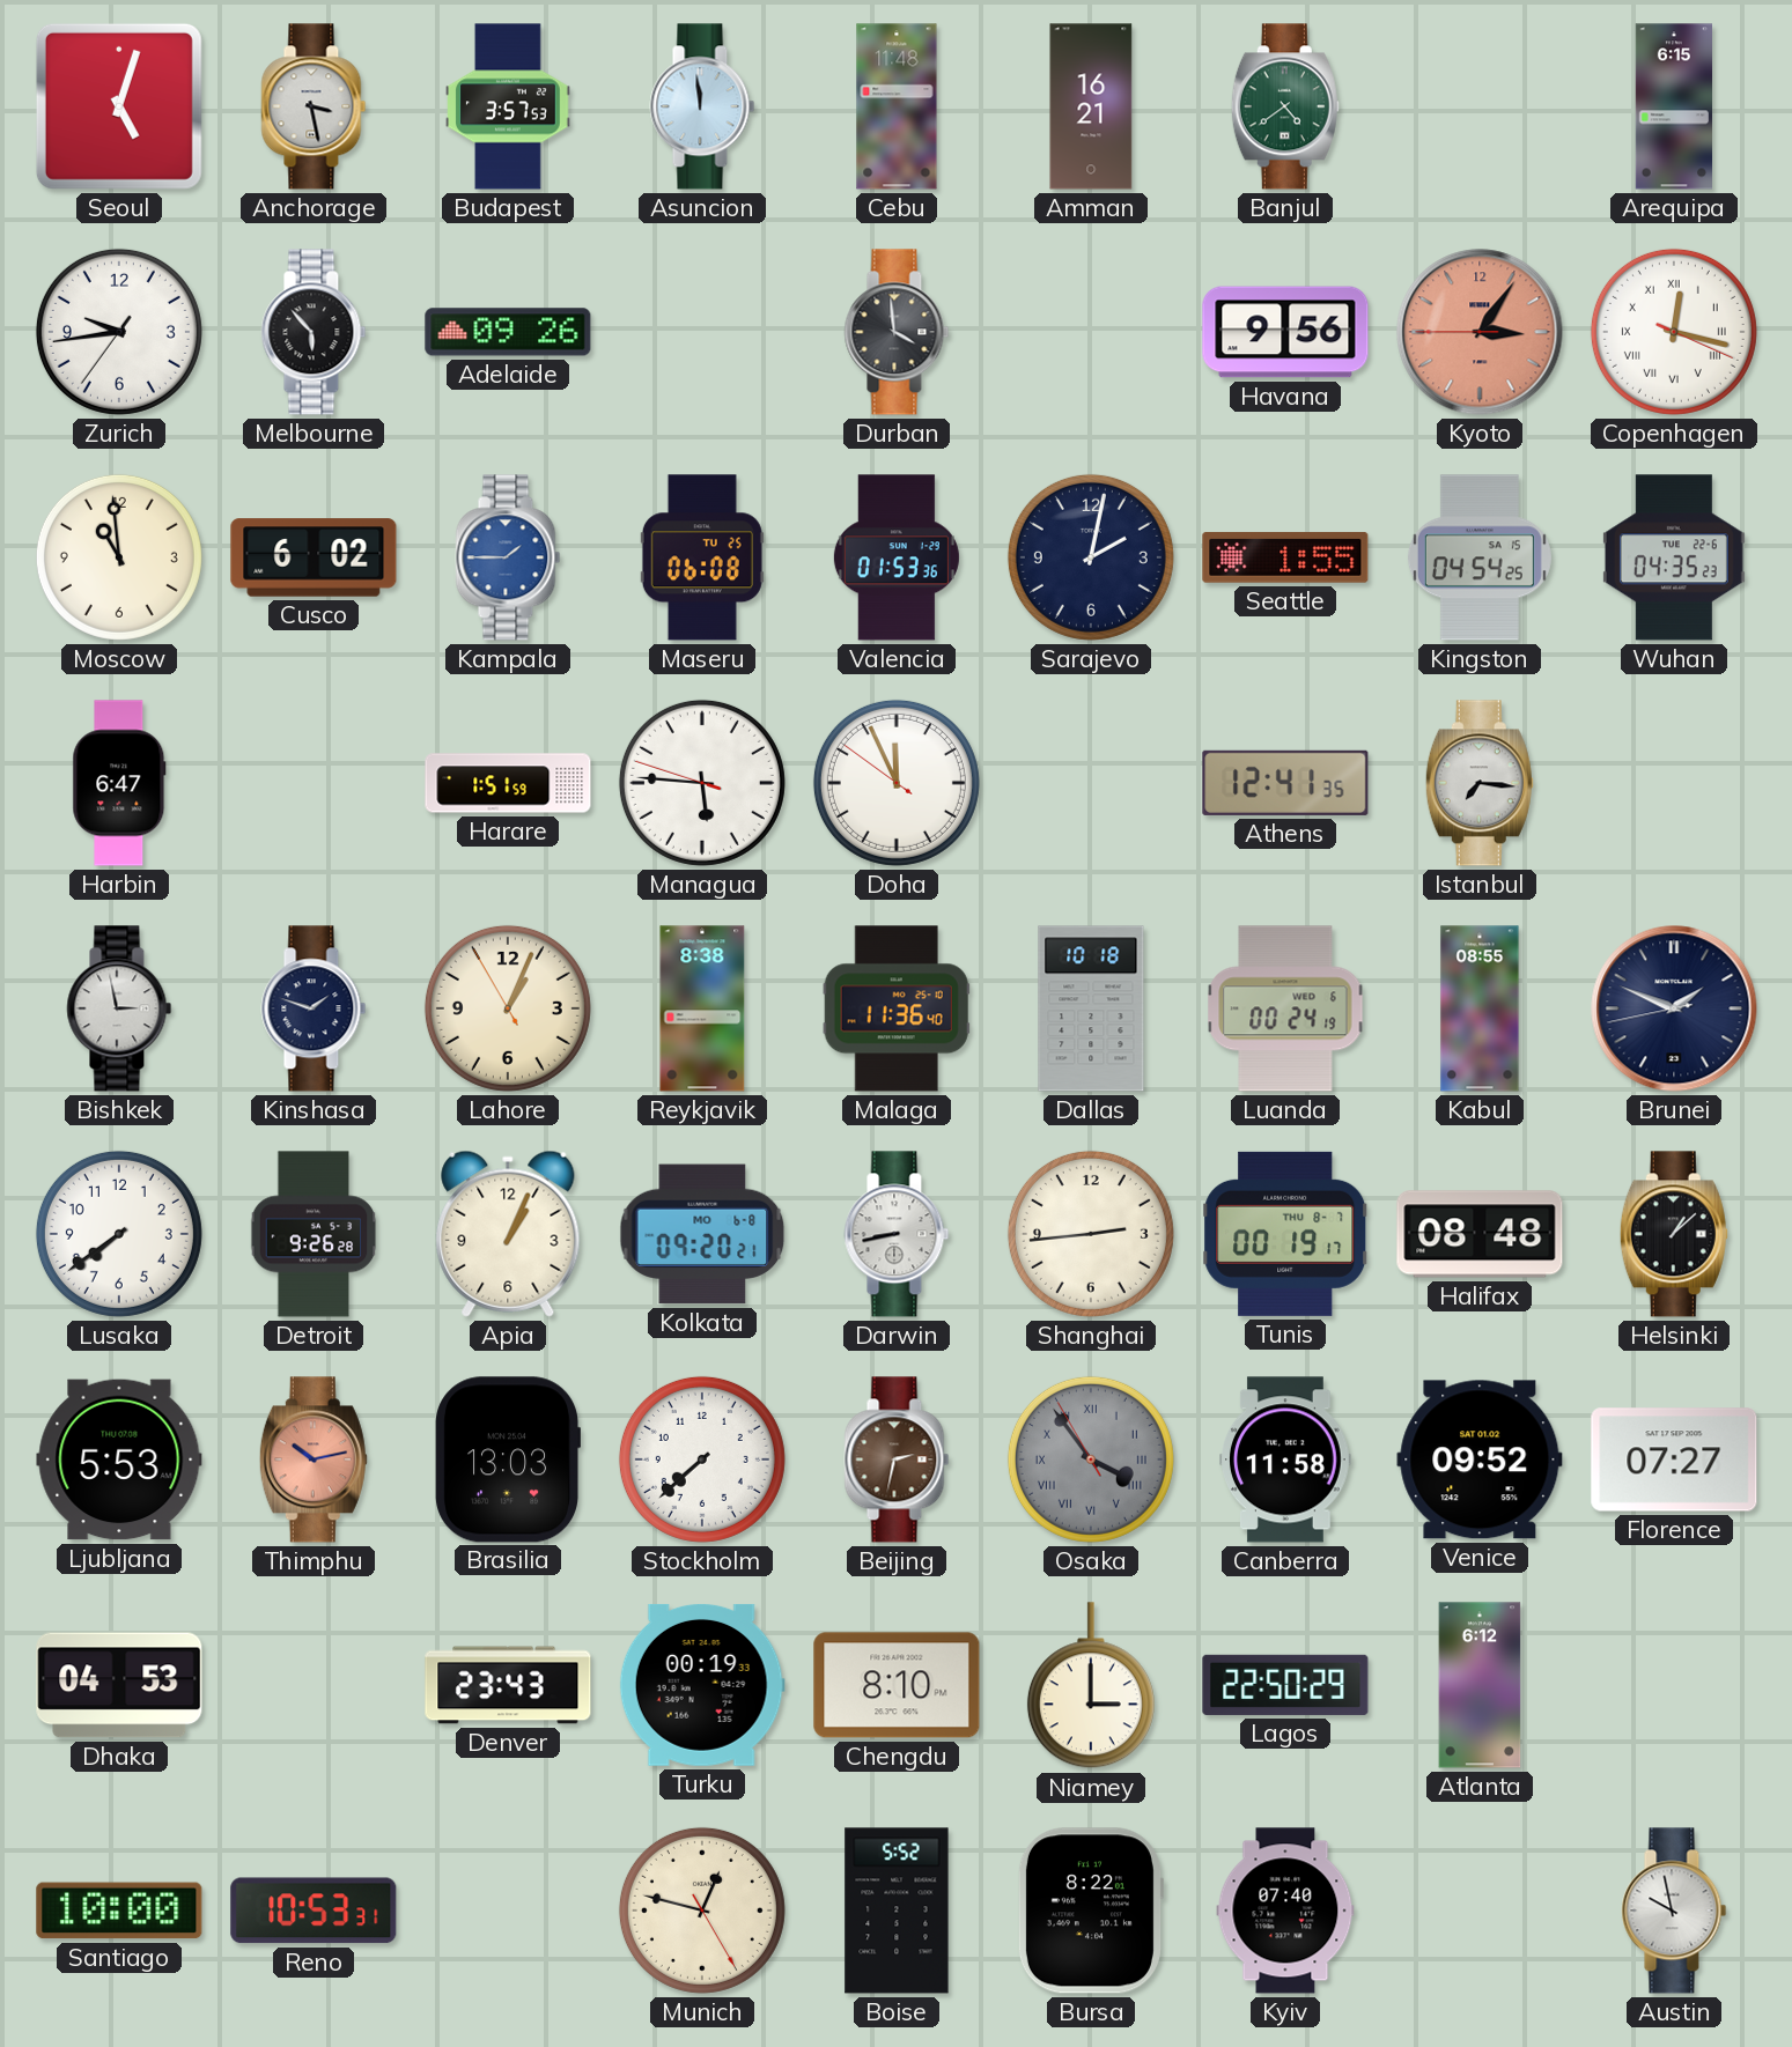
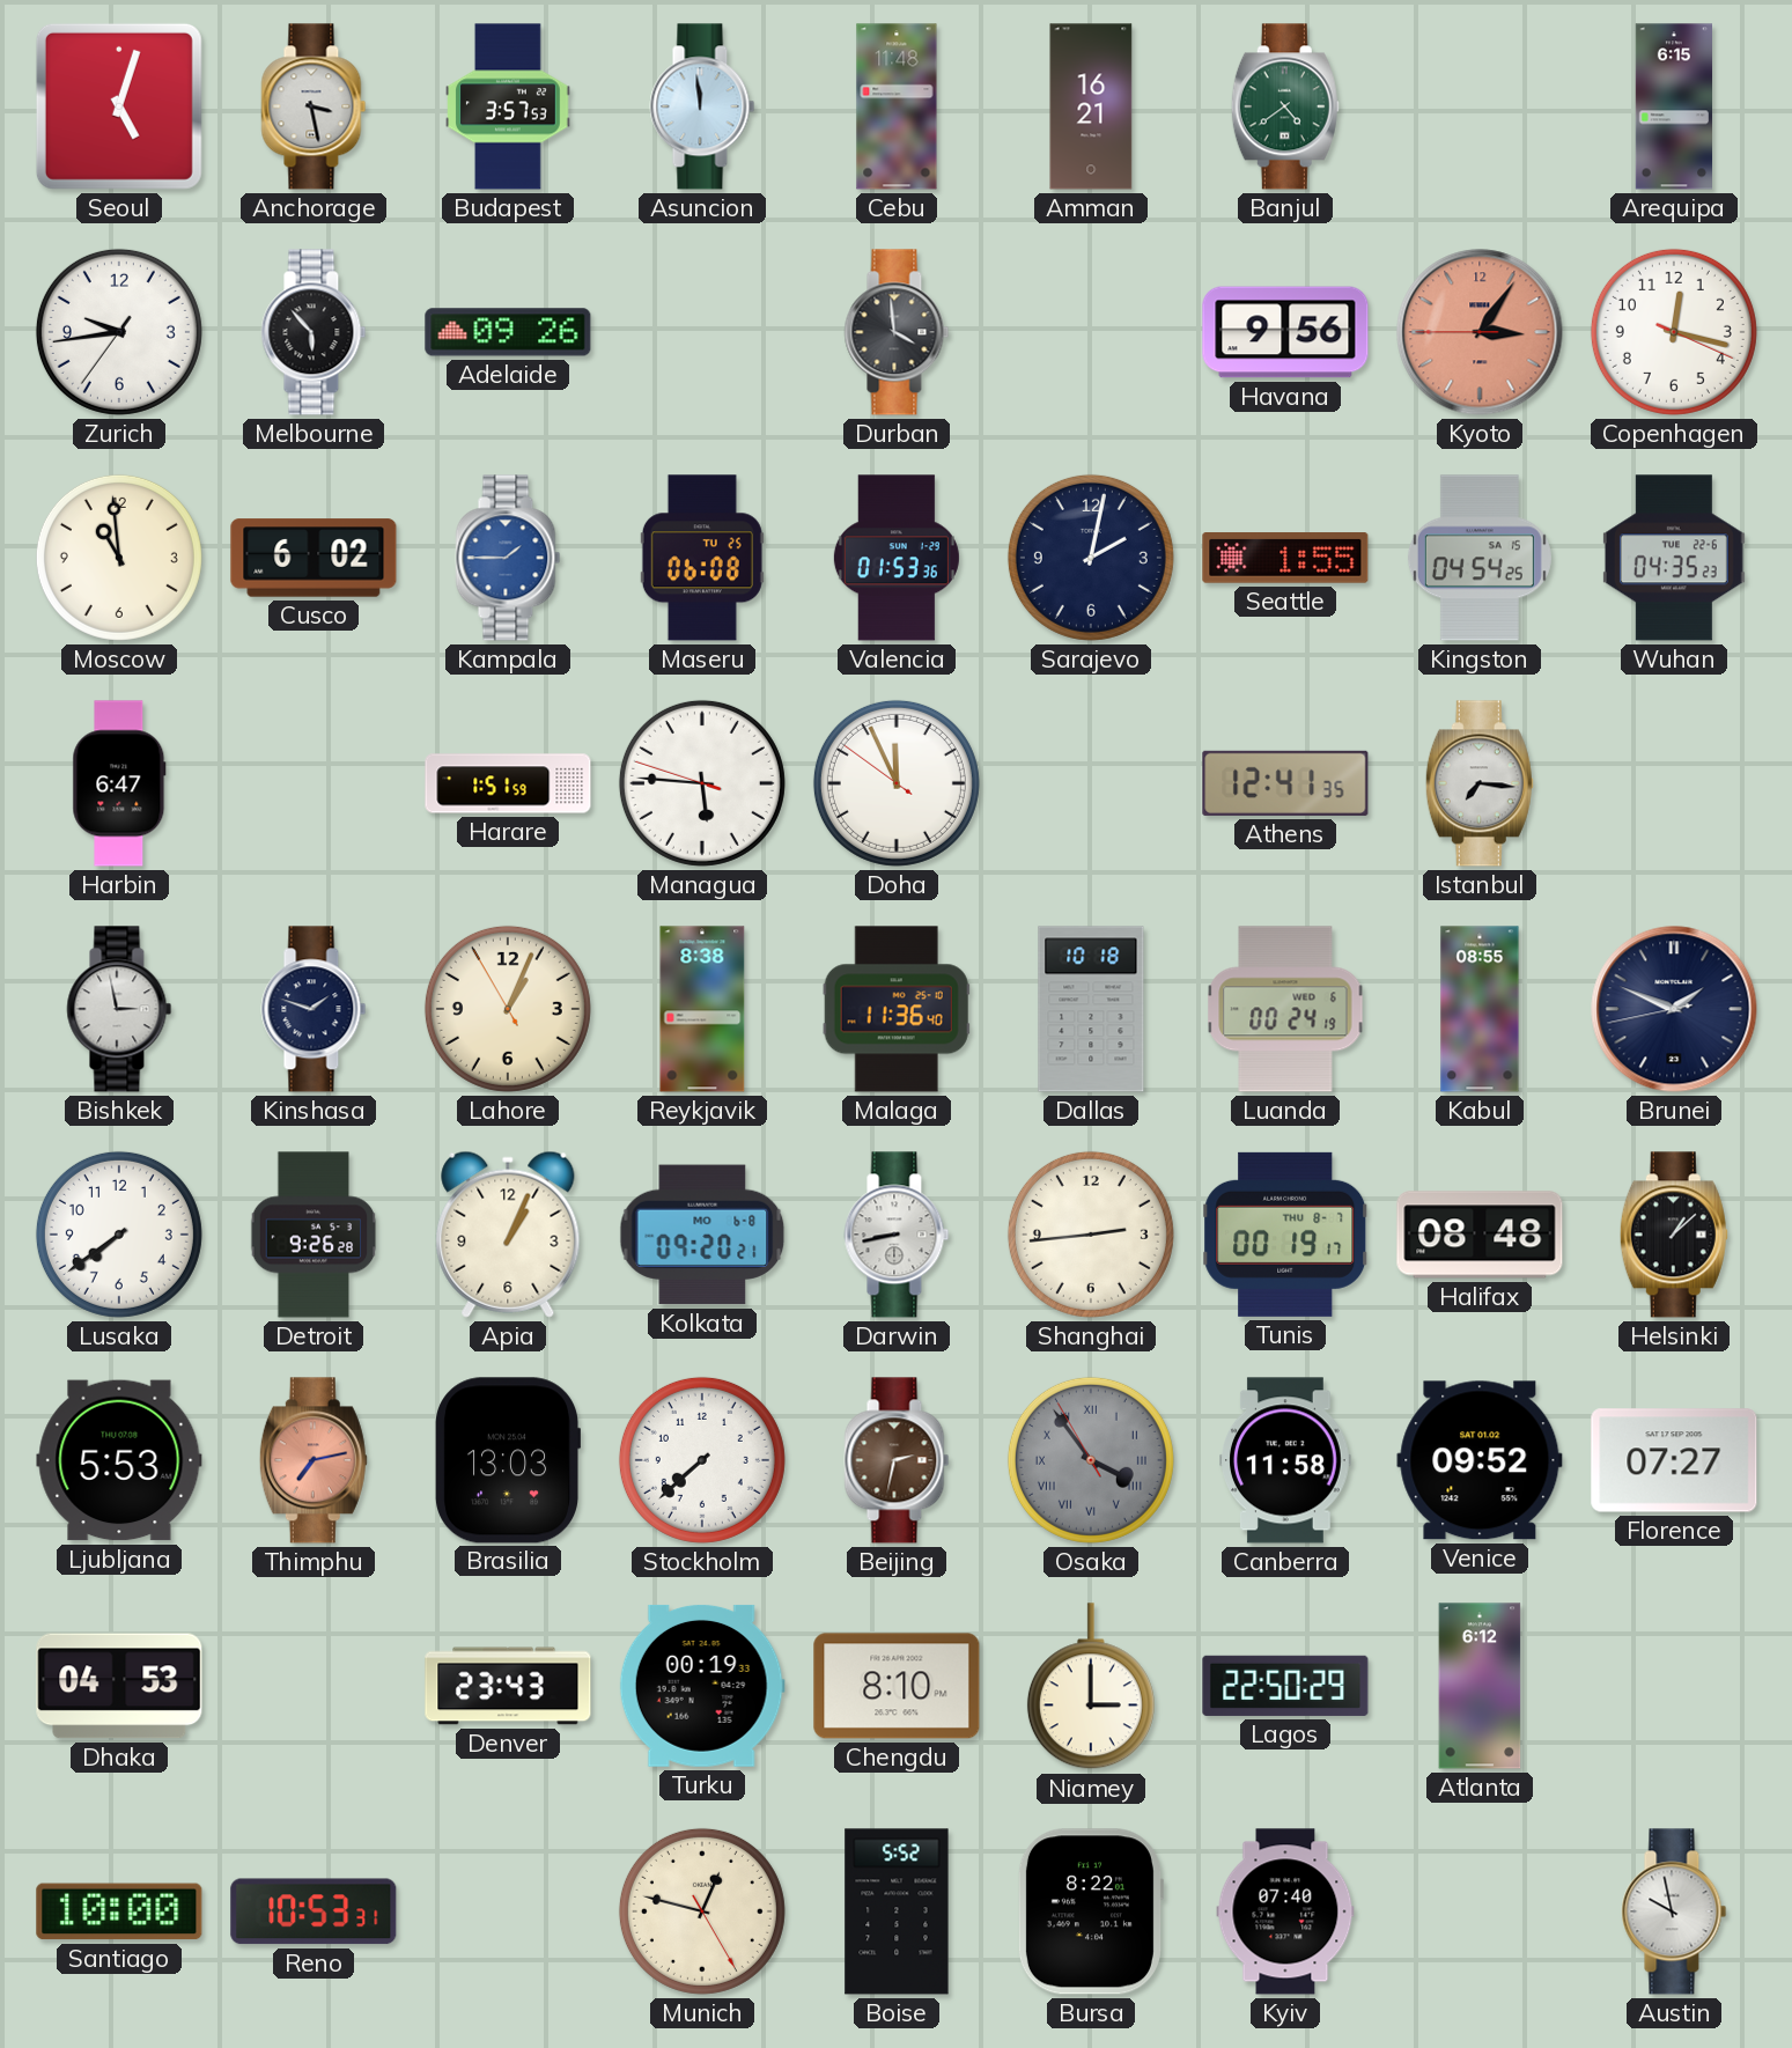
Copenhagen numerals: Roman -> Arabic (1674, 332)
Thimphu: 10:13 -> 7:13 (314, 1460)
